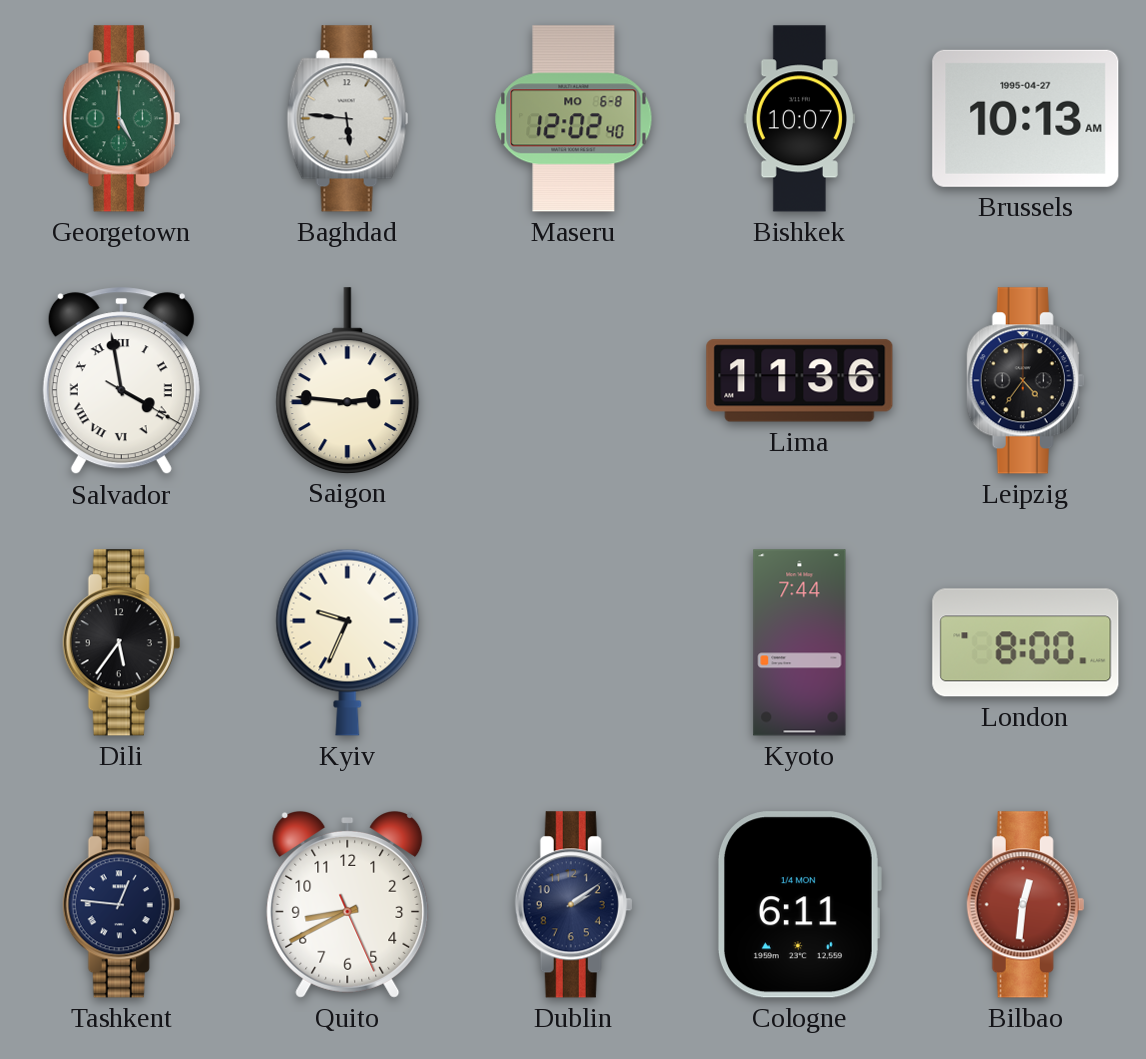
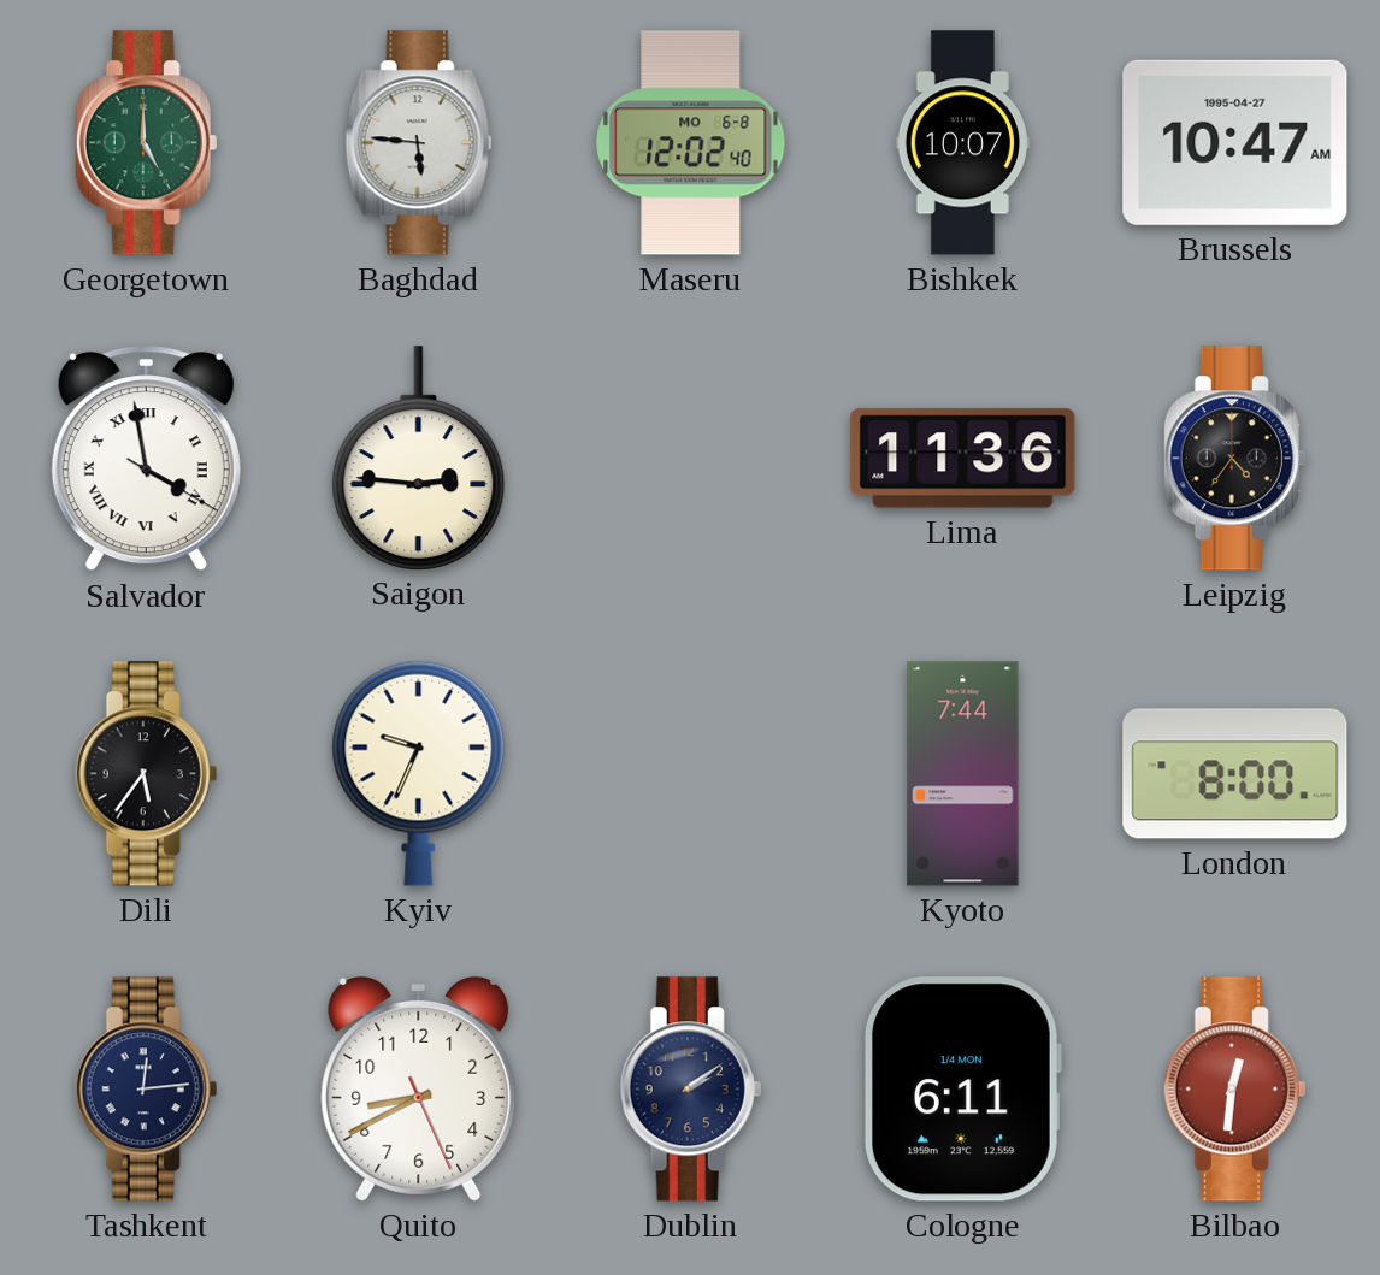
Brussels: 10:13 -> 10:47 (1235, 142)
Tashkent: 12:46 -> 12:14 (147, 1090)
